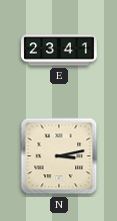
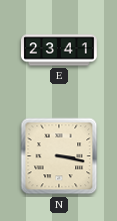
N: 3:13 -> 3:17 (59, 156)
